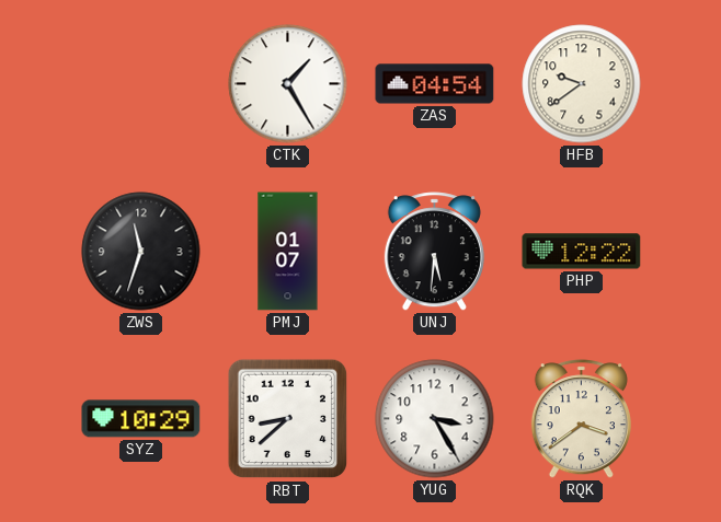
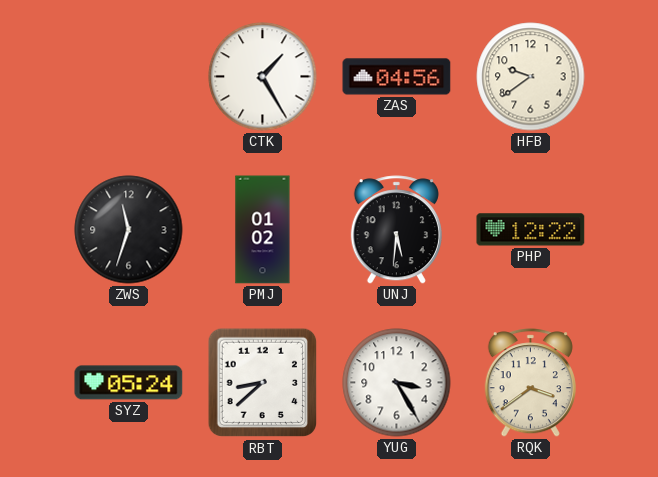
ZAS: 04:54 -> 04:56 (397, 77)
PMJ: 01:07 -> 01:02 (263, 230)
SYZ: 10:29 -> 05:24 (129, 383)
